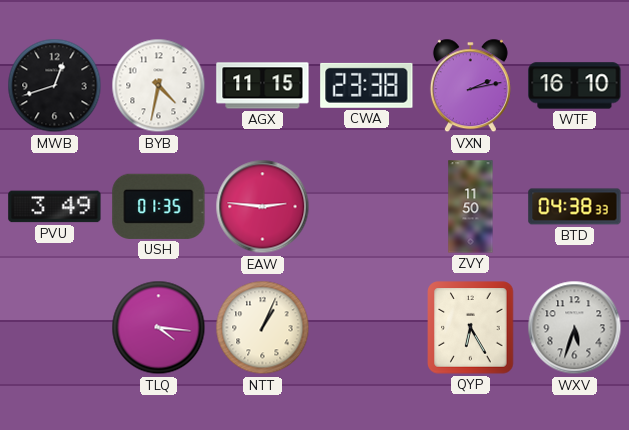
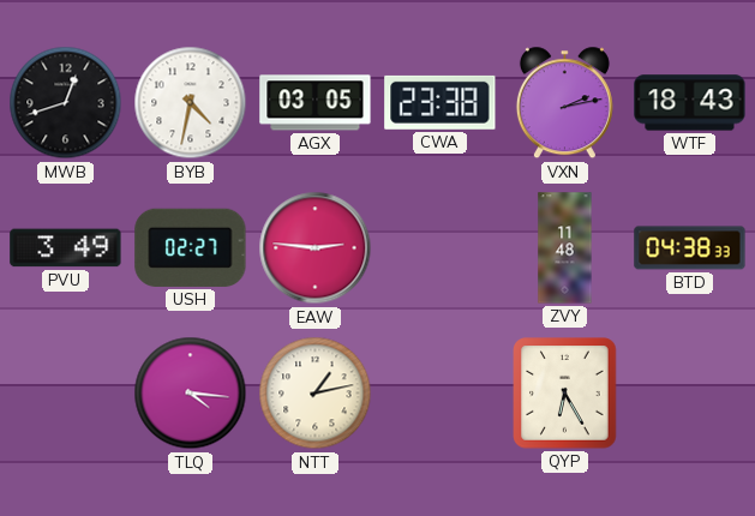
AGX: 11:15 -> 03:05 (316, 103)
WTF: 16:10 -> 18:43 (690, 103)
USH: 01:35 -> 02:27 (191, 247)
ZVY: 11:50 -> 11:48 (565, 248)
NTT: 1:04 -> 1:13 (316, 394)
WXV: 5:33 -> none (575, 328)
